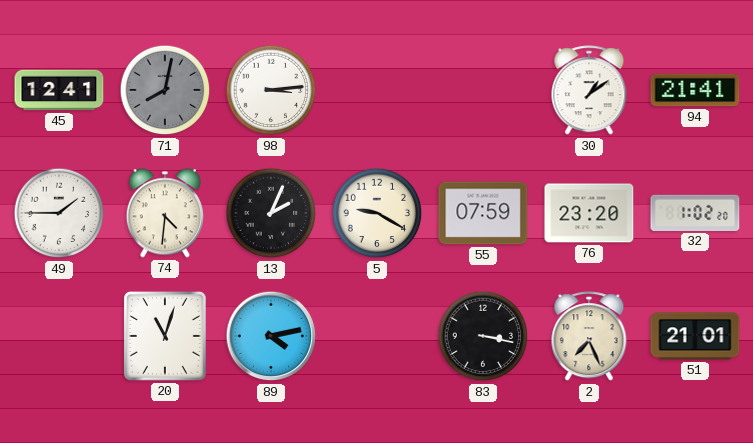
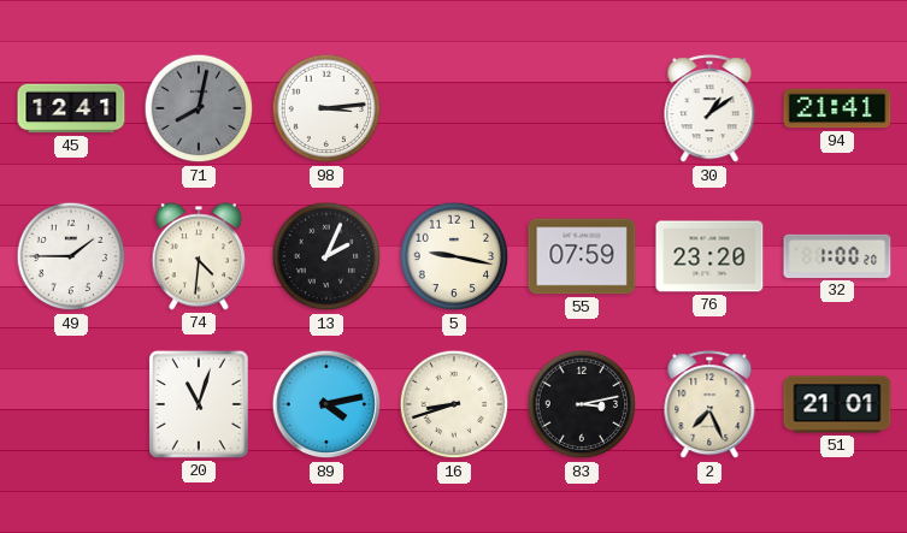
5: 9:20 -> 9:17 (454, 256)
32: 1:02 -> 1:00 (837, 256)
16: none -> 8:42 (454, 404)
83: 3:17 -> 3:13 (582, 404)
